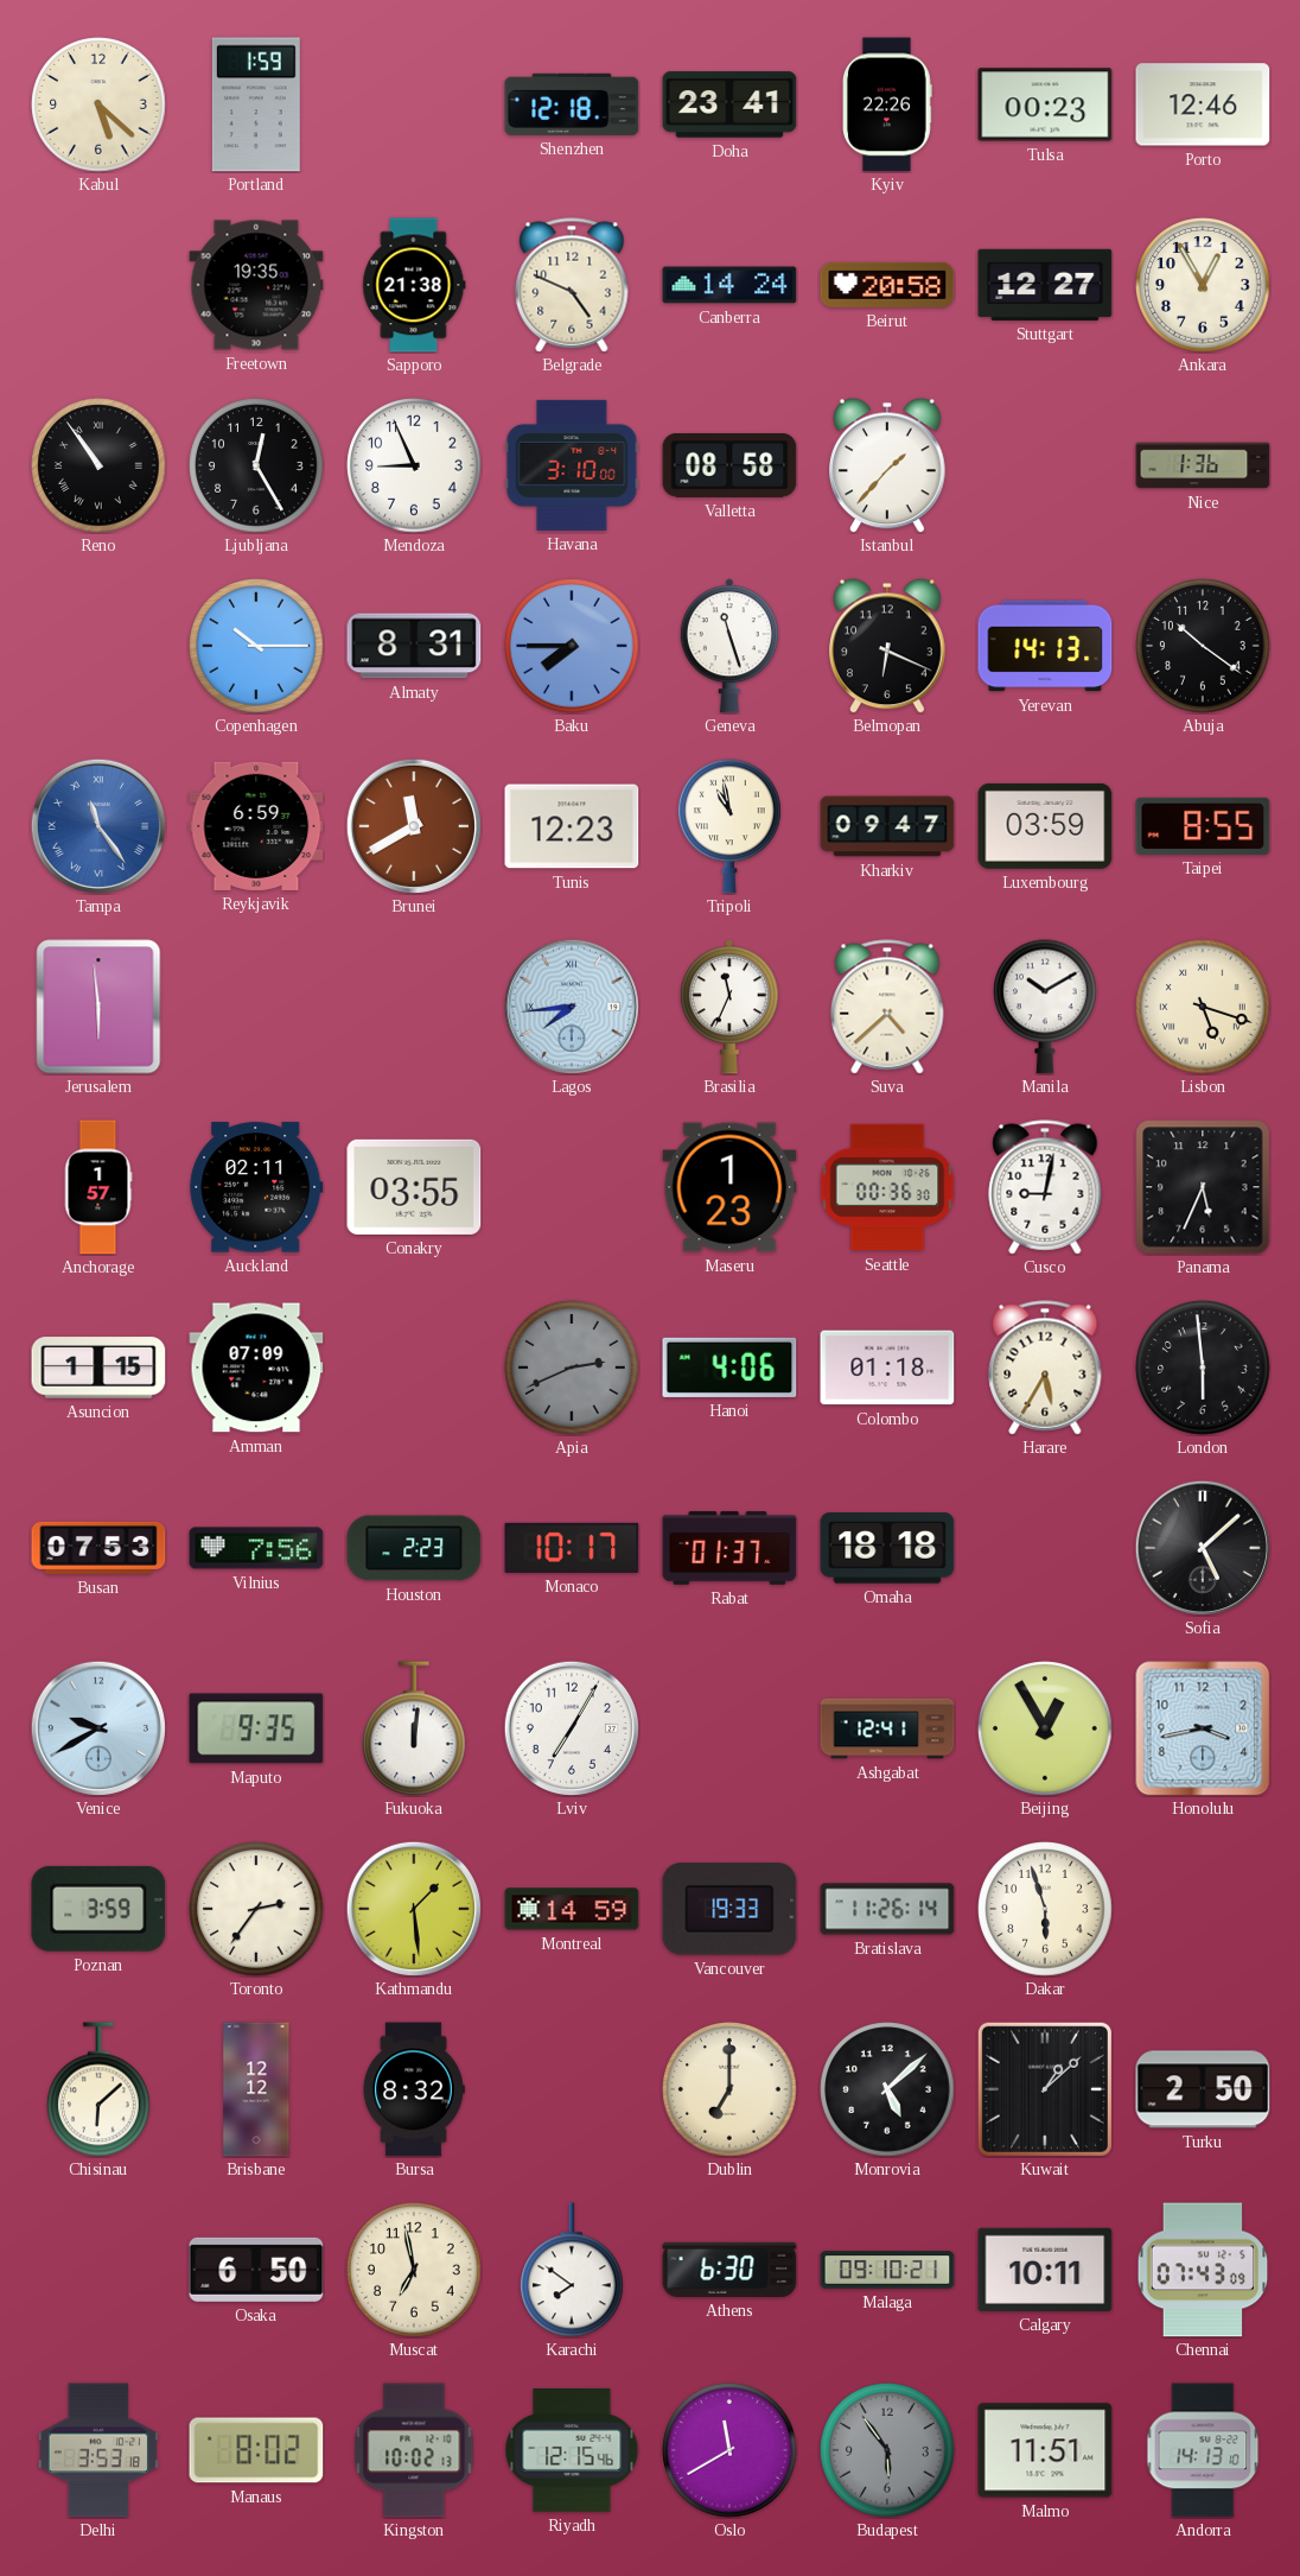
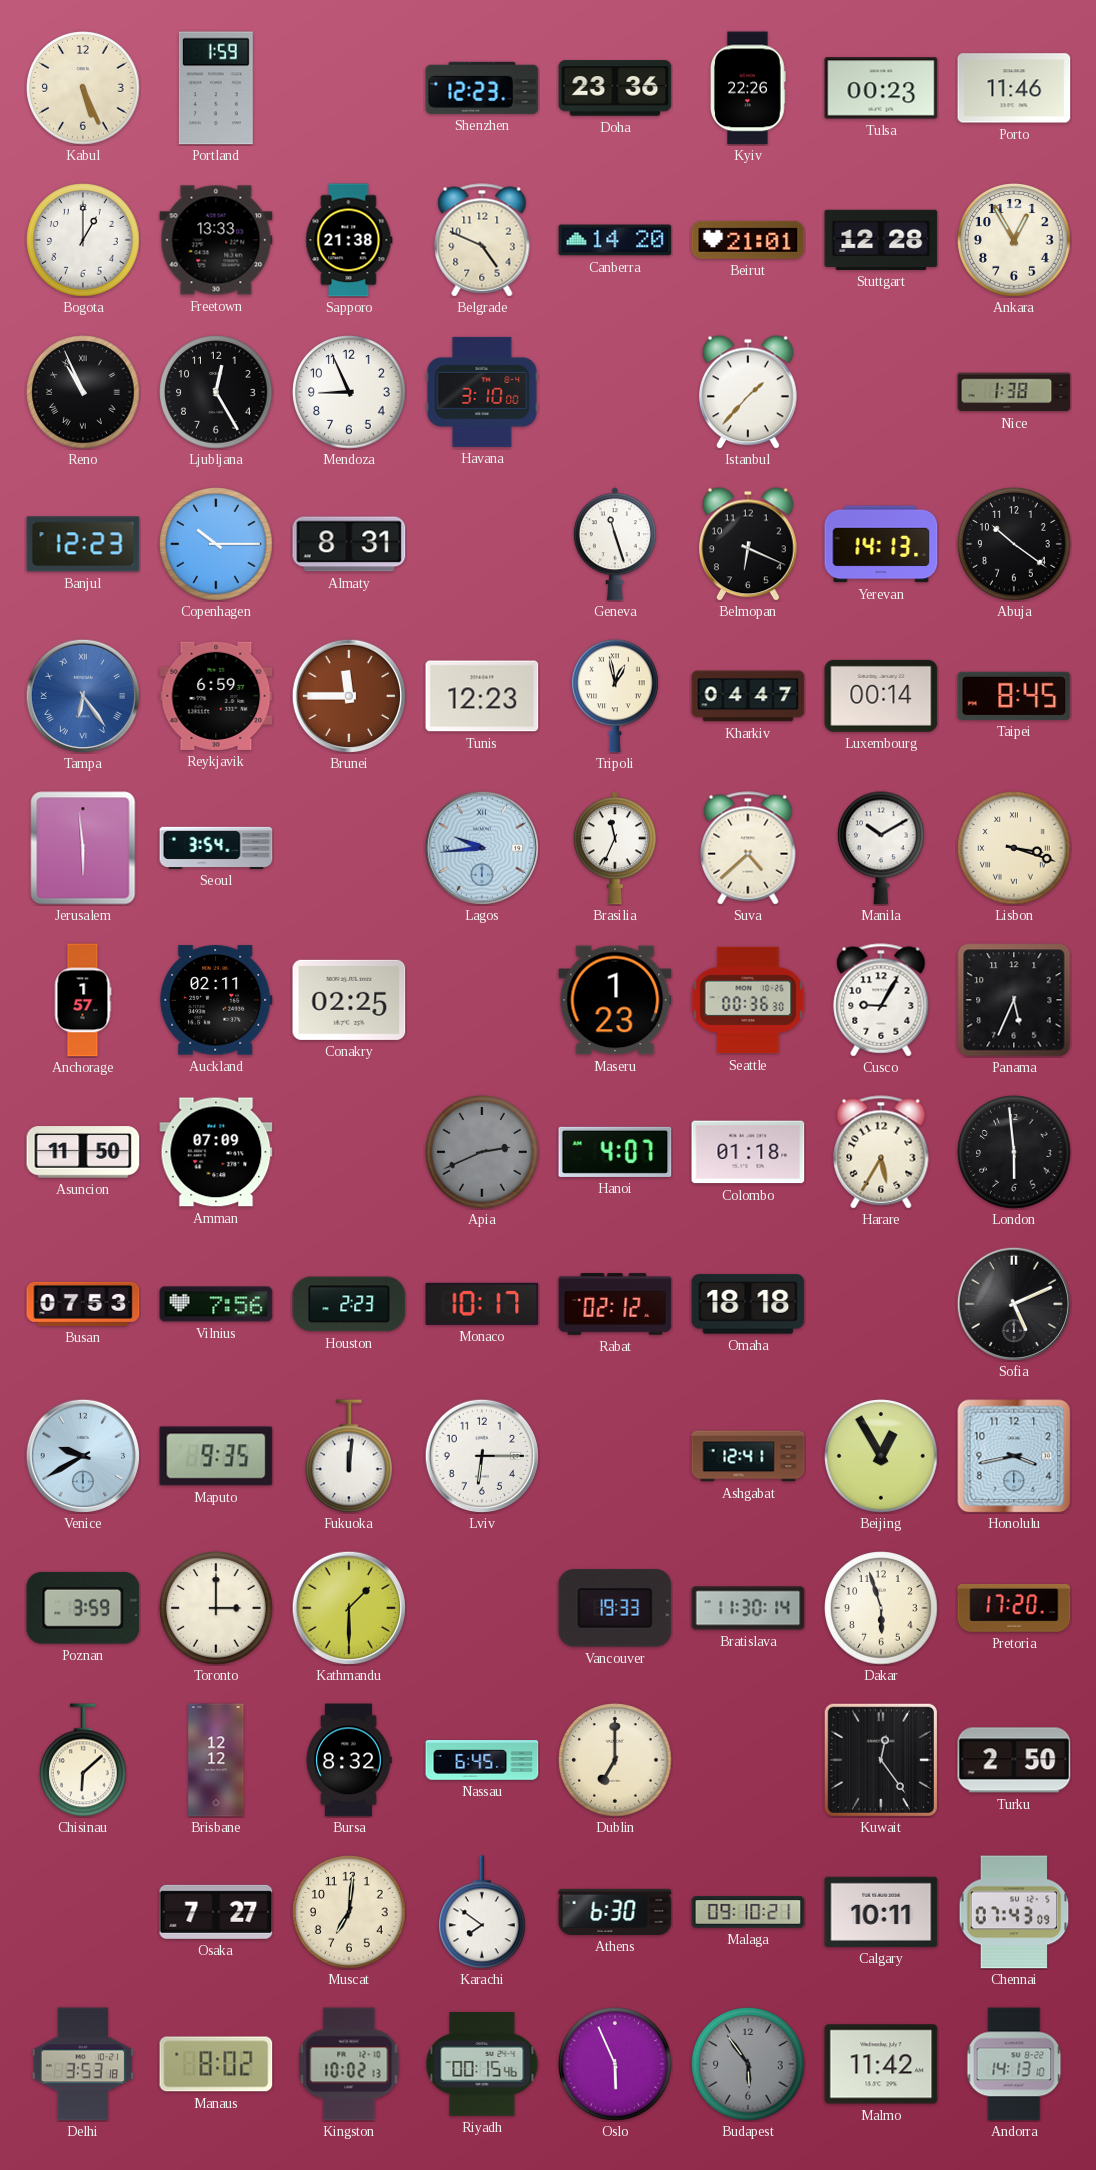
Kabul: 5:22 -> 5:26 (83, 88)
Shenzhen: 12:18 -> 12:23 (482, 88)
Doha: 23:41 -> 23:36 (615, 88)
Porto: 12:46 -> 11:46 (1014, 88)
Bogota: none -> 1:00 (83, 240)
Freetown: 19:35 -> 13:33 (216, 240)
Canberra: 14:24 -> 14:20 (615, 240)
Beirut: 20:58 -> 21:01 (748, 240)
Stuttgart: 12:27 -> 12:28 (881, 240)
Reno: 10:54 -> 10:56 (83, 392)
Valletta: 08:58 -> none (729, 465)
Nice: 1:36 -> 1:38 (1014, 392)
Banjul: none -> 12:23 (83, 544)
Baku: 7:45 -> none (572, 646)
Tampa: 11:24 -> 6:24 (83, 696)
Brunei: 11:40 -> 11:45 (349, 696)
Tripoli: 10:58 -> 12:58 (616, 696)
Kharkiv: 09:47 -> 04:47 (748, 696)
Luxembourg: 03:59 -> 00:14 (881, 696)
Taipei: 8:55 -> 8:45 (1014, 696)
Seoul: none -> 3:54 (216, 848)
Lagos: 7:44 -> 9:44 (482, 848)
Lisbon: 5:18 -> 3:18 (1014, 848)
Conakry: 03:55 -> 02:25 (349, 1000)
Cusco: 9:02 -> 9:05 (881, 1000)
Asuncion: 1:15 -> 11:50 (83, 1152)
Hanoi: 4:06 -> 4:07 (615, 1152)
Rabat: 01:37 -> 02:12 (615, 1304)
Sofia: 5:08 -> 5:11 (1014, 1304)
Lviv: 7:05 -> 6:15 (482, 1456)
Toronto: 2:36 -> 3:00 (216, 1608)
Kathmandu: 1:29 -> 1:30 (349, 1608)
Montreal: 14:59 -> none (572, 1909)
Bratislava: 11:26 -> 11:30 (748, 1608)
Pretoria: none -> 17:20 (1014, 1608)
Nassau: none -> 6:45 (482, 1760)
Monrovia: 5:08 -> none (887, 2089)
Kuwait: 1:08 -> 12:24 (881, 1760)
Osaka: 6:50 -> 7:27 (216, 1912)
Muscat: 6:58 -> 7:01 (349, 1912)
Riyadh: 12:15 -> 00:15 (482, 2064)
Oslo: 11:40 -> 5:56 (615, 2064)
Malmo: 11:51 -> 11:42 (881, 2064)
